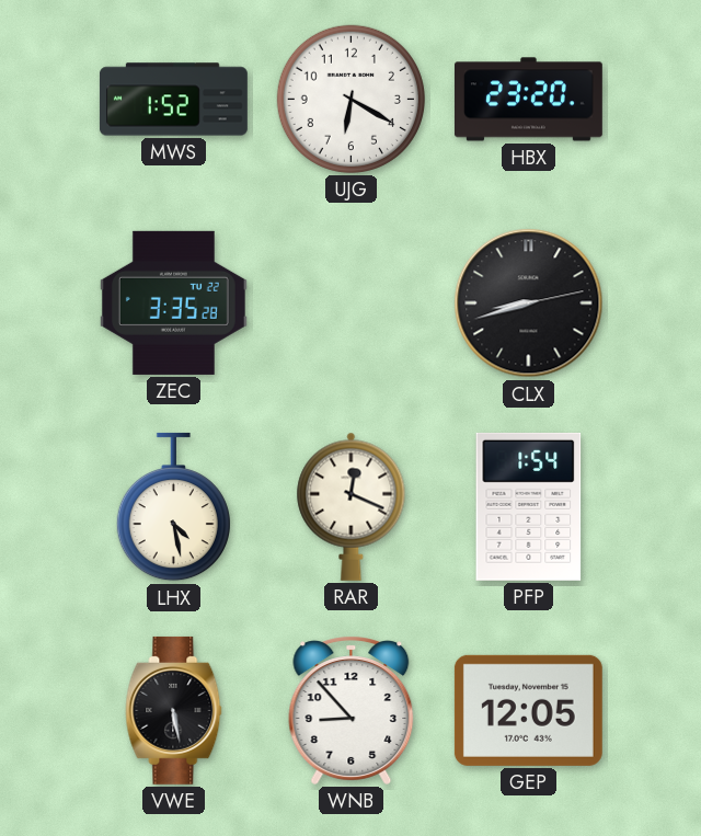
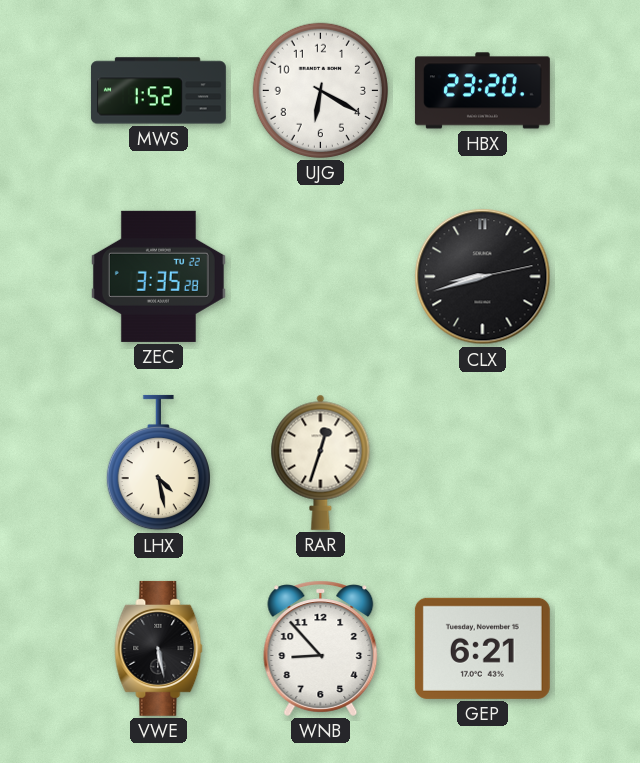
RAR: 12:19 -> 12:33 (321, 462)
PFP: 1:54 -> none (529, 506)
GEP: 12:05 -> 6:21 (482, 648)
